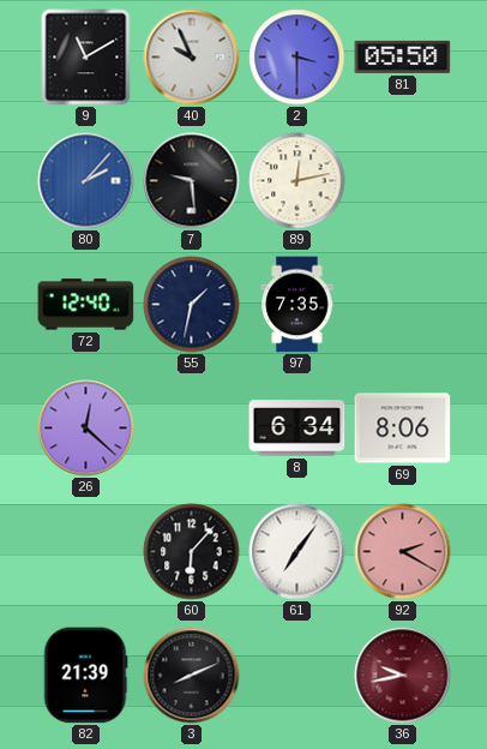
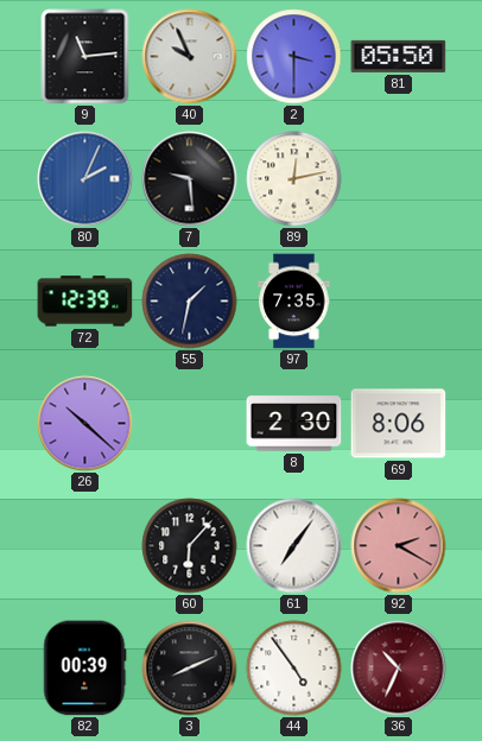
9: 11:10 -> 11:14 (85, 57)
80: 2:07 -> 2:04 (85, 179)
72: 12:40 -> 12:39 (85, 302)
26: 12:22 -> 10:22 (85, 424)
8: 6:34 -> 2:30 (294, 424)
82: 21:39 -> 00:39 (84, 669)
44: none -> 4:54 (294, 669)
36: 9:43 -> 10:34 (399, 669)
